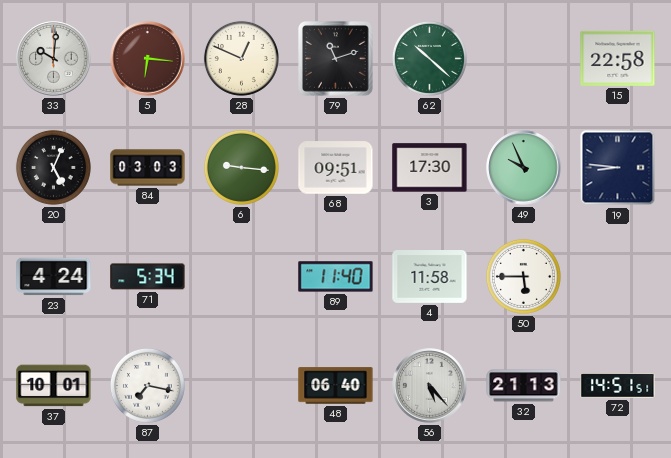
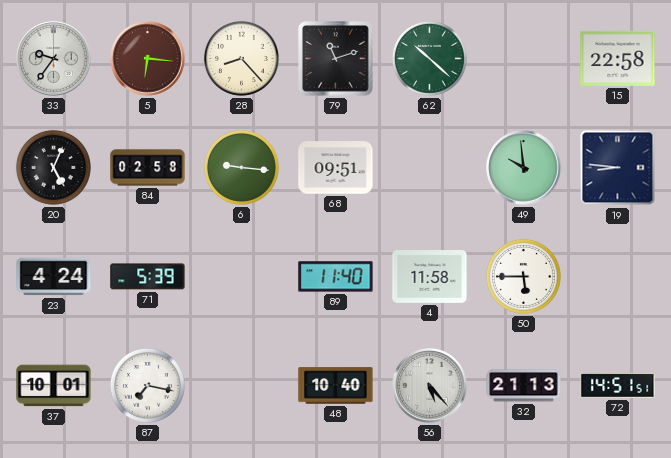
33: 10:01 -> 9:36 (54, 59)
28: 12:49 -> 8:23 (241, 58)
84: 03:03 -> 02:58 (148, 168)
3: 17:30 -> none (430, 168)
49: 9:56 -> 9:59 (524, 168)
71: 5:34 -> 5:39 (148, 277)
48: 06:40 -> 10:40 (336, 386)
